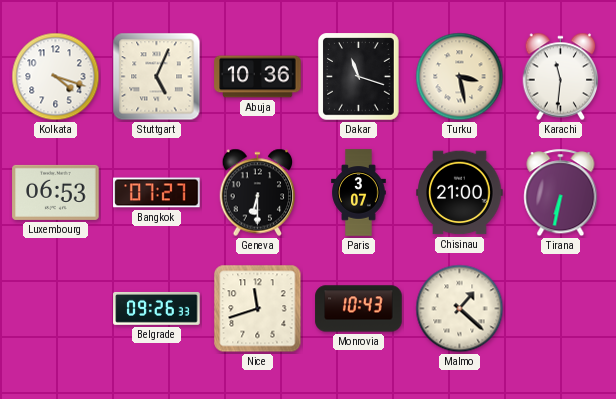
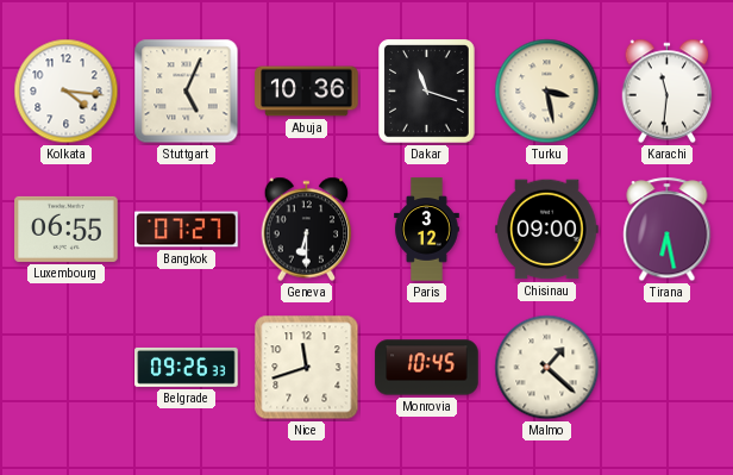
Kolkata: 4:18 -> 4:16 (67, 92)
Luxembourg: 06:53 -> 06:55 (67, 229)
Paris: 3:07 -> 3:12 (427, 230)
Chisinau: 21:00 -> 09:00 (547, 230)
Tirana: 6:32 -> 6:28 (668, 230)
Monrovia: 10:43 -> 10:45 (427, 368)
